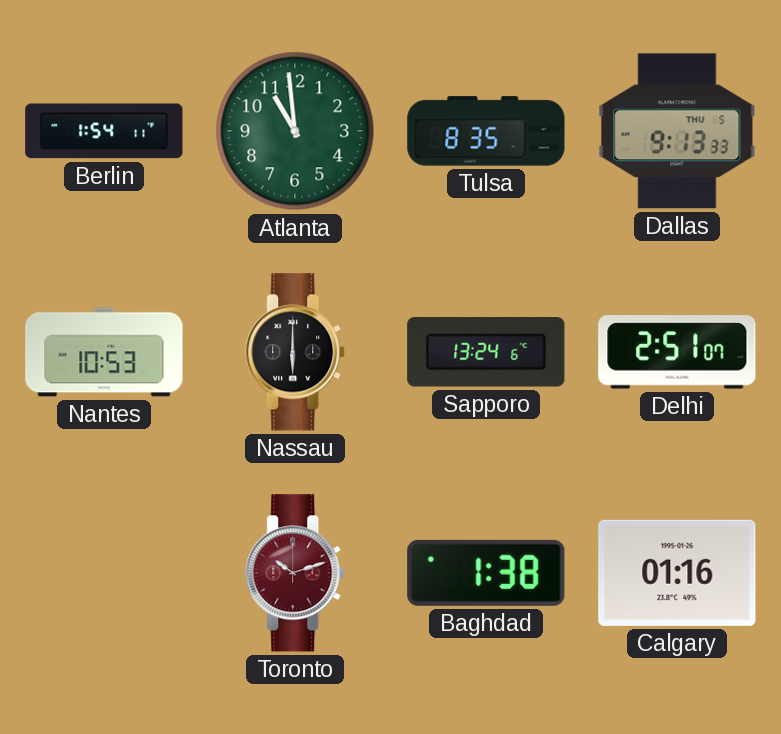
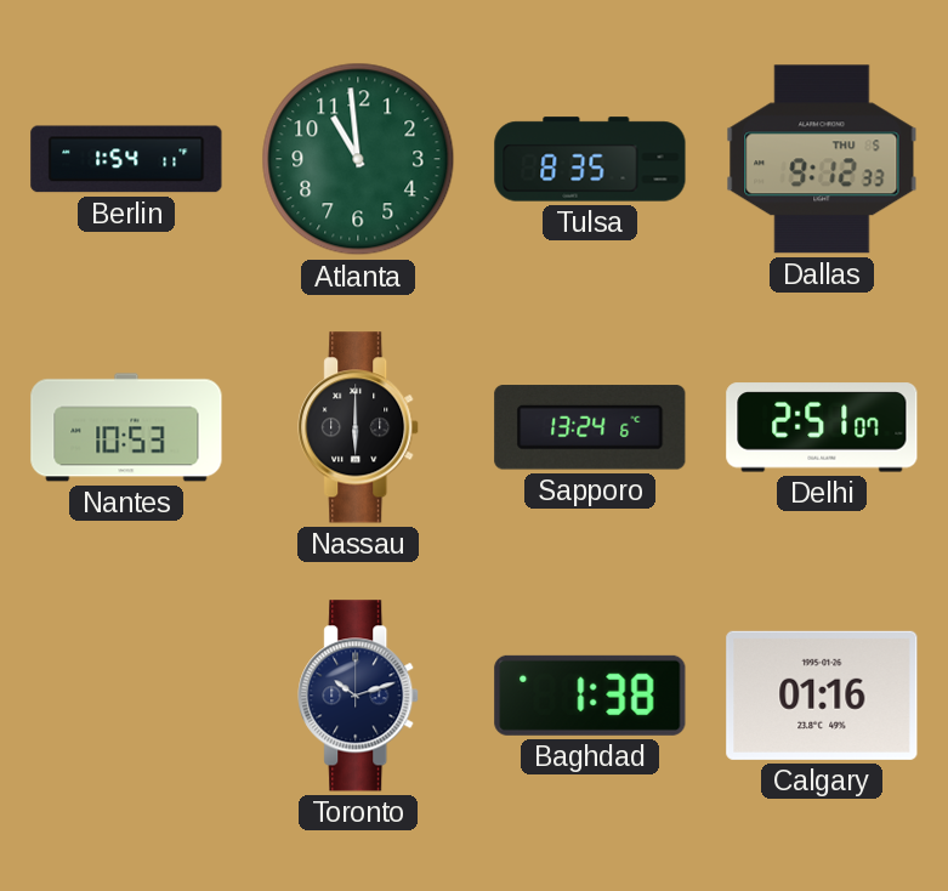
Dallas: 9:13 -> 9:12 (822, 159)
Toronto dial: burgundy -> navy (359, 696)
